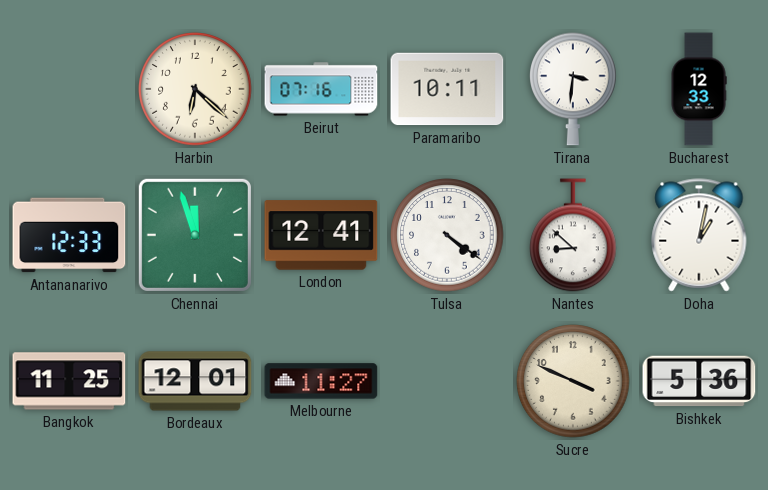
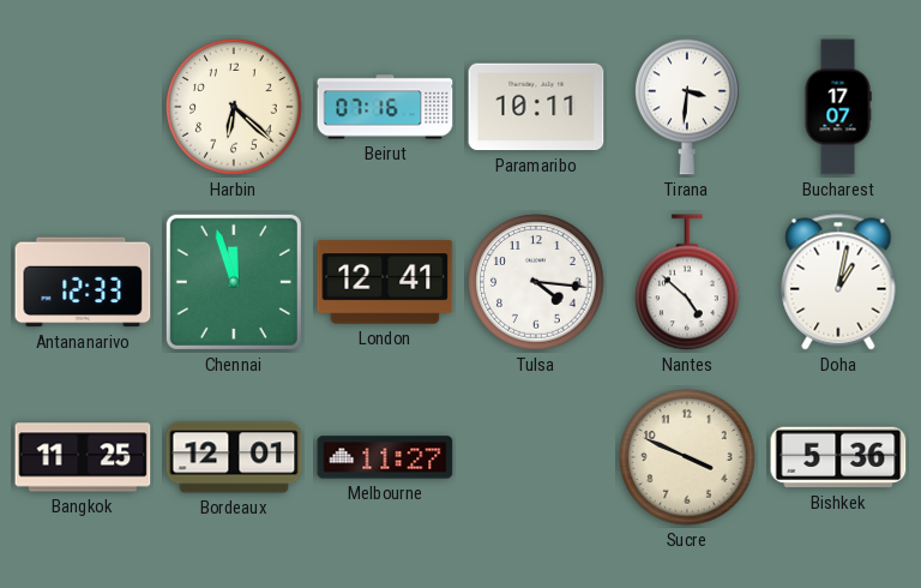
Bucharest: 12:33 -> 17:07 (838, 107)
Tulsa: 4:21 -> 4:16 (536, 282)
Nantes: 8:52 -> 4:52 (688, 282)
